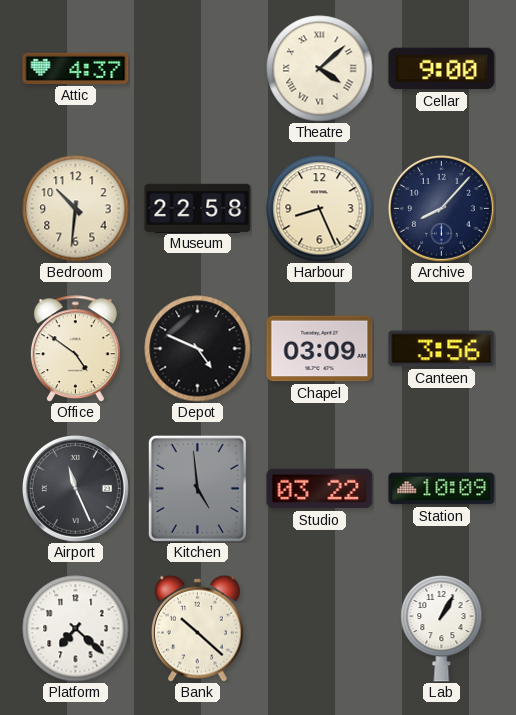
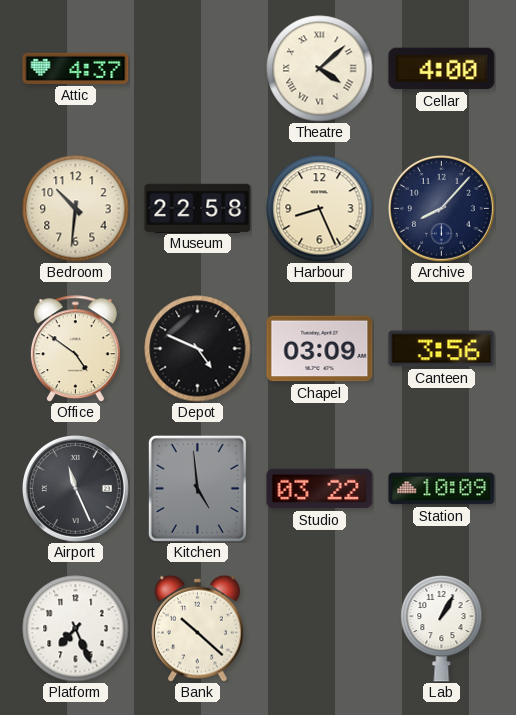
Cellar: 9:00 -> 4:00 (442, 69)
Platform: 7:22 -> 7:26 (76, 629)
